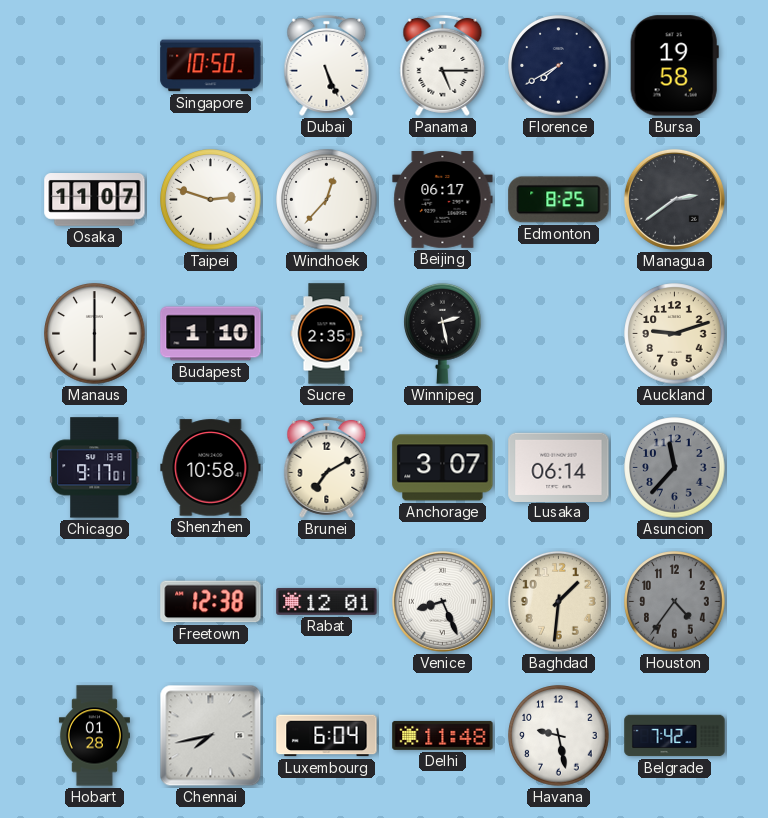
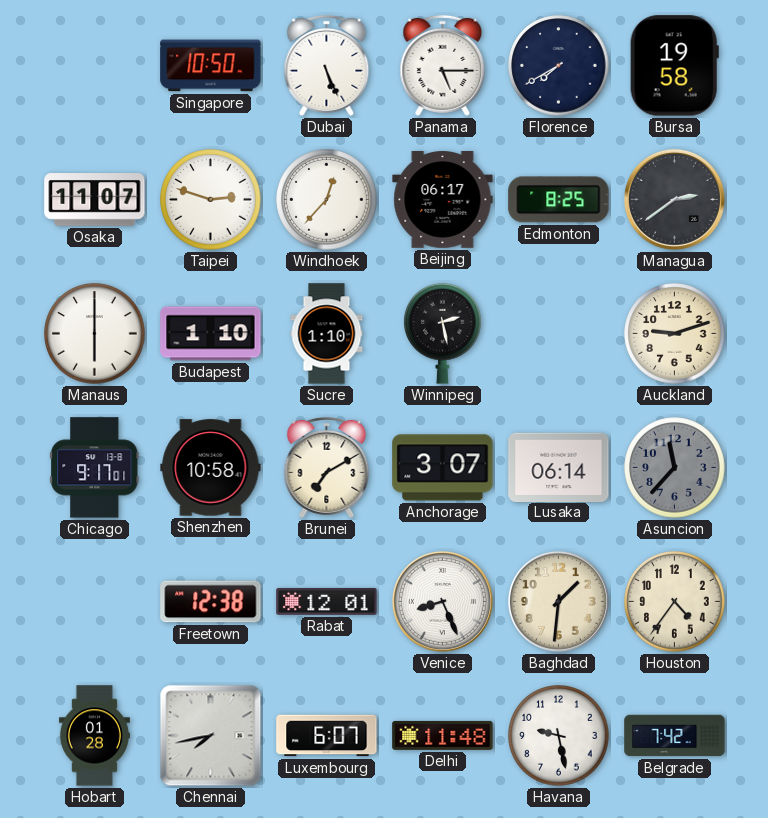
Sucre: 2:35 -> 1:10 (327, 334)
Houston dial: grey -> cream (675, 602)
Luxembourg: 6:04 -> 6:07 (327, 736)
